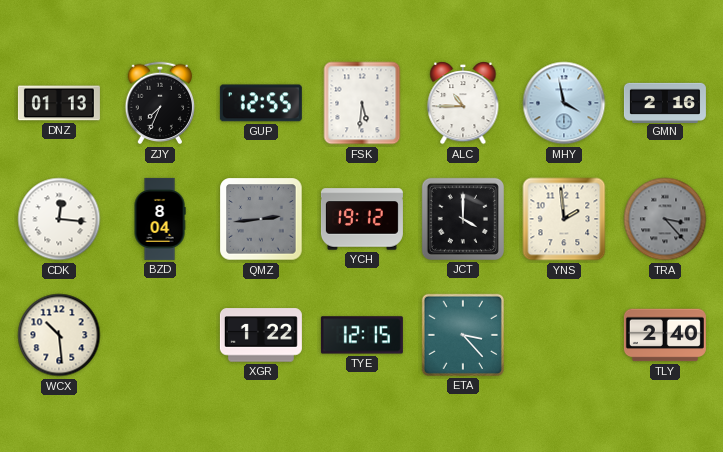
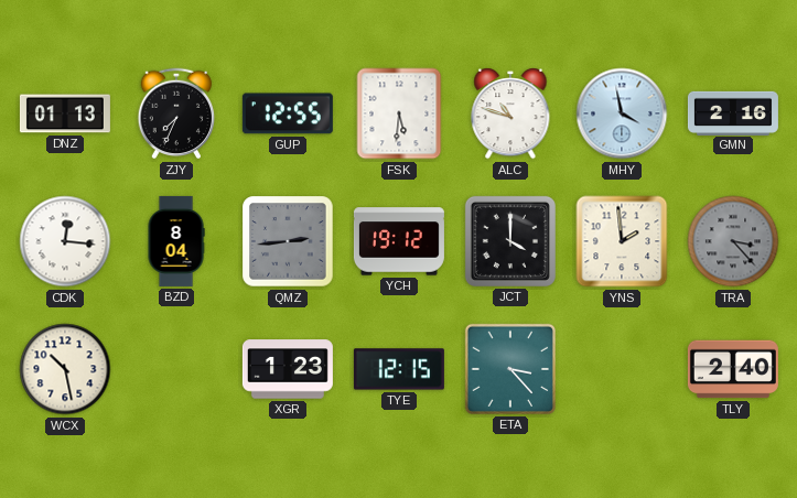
ALC: 10:45 -> 10:48 (510, 113)
WCX: 10:29 -> 10:28 (65, 369)
XGR: 1:22 -> 1:23 (288, 369)
